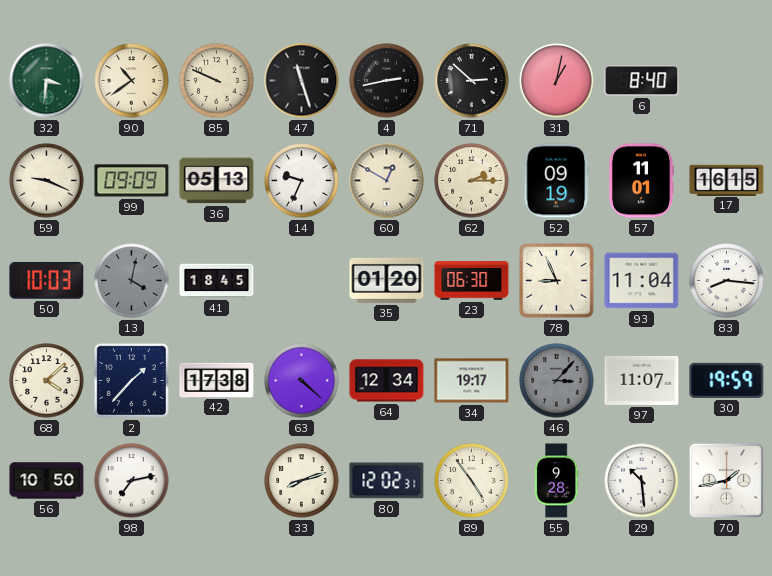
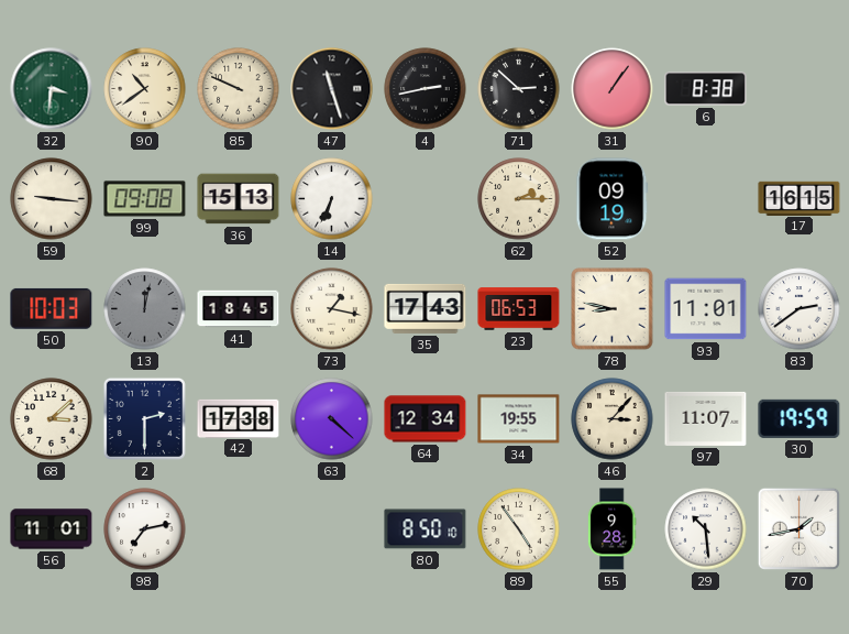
31: 1:02 -> 1:06 (613, 89)
6: 8:40 -> 8:38 (706, 89)
59: 9:19 -> 9:16 (52, 199)
99: 09:09 -> 09:08 (145, 199)
36: 05:13 -> 15:13 (239, 199)
14: 9:34 -> 6:34 (332, 199)
60: 12:50 -> none (387, 181)
57: 11:01 -> none (640, 181)
13: 4:02 -> 12:02 (145, 309)
73: none -> 1:17 (332, 309)
35: 01:20 -> 17:43 (426, 308)
23: 06:30 -> 06:53 (519, 309)
78: 8:56 -> 8:47 (613, 309)
93: 11:04 -> 11:01 (706, 309)
83: 8:16 -> 2:39 (800, 309)
68: 4:08 -> 3:08 (52, 419)
2: 1:37 -> 2:30 (144, 418)
34: 19:17 -> 19:55 (519, 419)
46 dial: grey -> cream (613, 419)
56: 10:50 -> 11:01 (52, 529)
33: 8:12 -> none (302, 481)
80: 12:02 -> 8:50 (426, 529)
